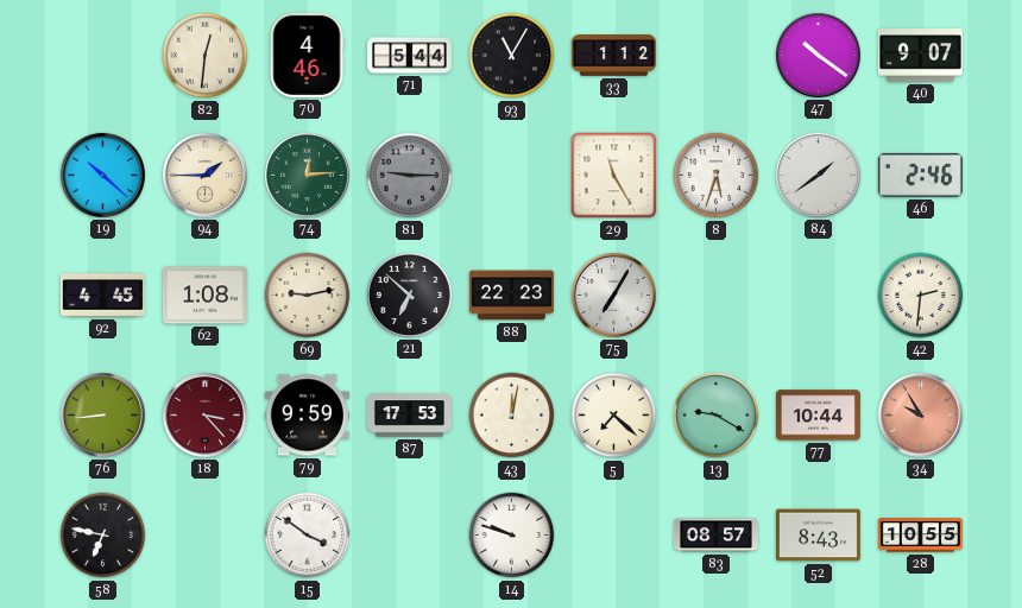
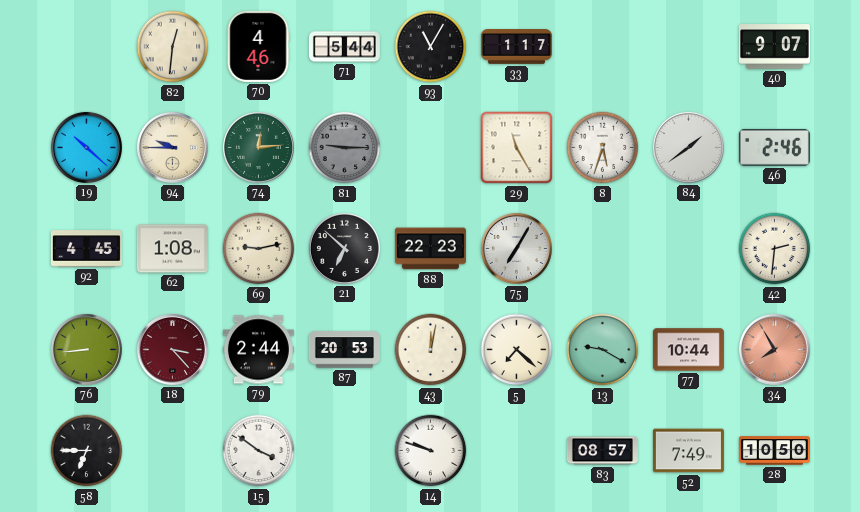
33: 1:12 -> 1:17 (516, 47)
47: 10:21 -> none (818, 55)
94: 1:45 -> 9:45 (172, 147)
79: 9:59 -> 2:44 (258, 350)
87: 17:53 -> 20:53 (344, 350)
34: 9:55 -> 7:55 (774, 349)
58: 6:47 -> 6:45 (87, 451)
52: 8:43 -> 7:49 (688, 451)
28: 10:55 -> 10:50 (774, 451)
